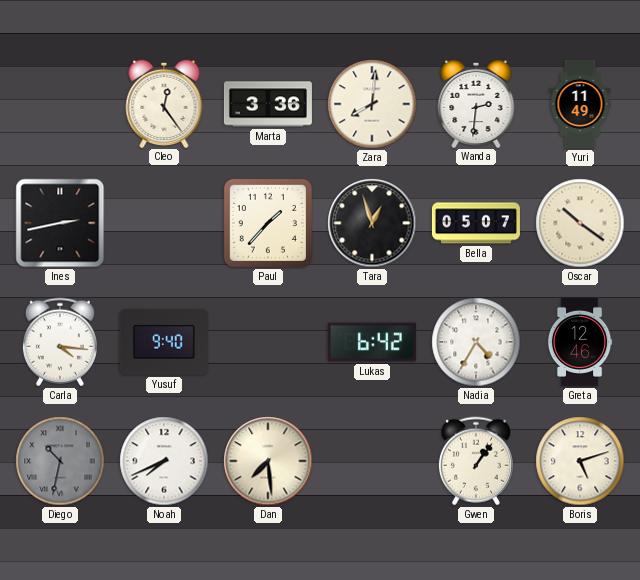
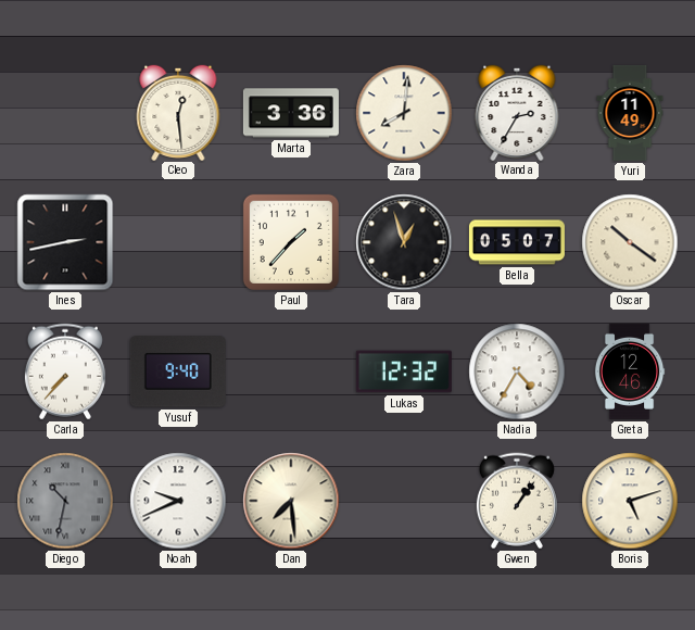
Cleo: 12:24 -> 12:29 (178, 112)
Wanda: 2:31 -> 2:35 (517, 112)
Carla: 4:16 -> 7:37 (65, 371)
Lukas: 6:42 -> 12:32 (404, 371)
Noah: 7:41 -> 9:41 (178, 501)
